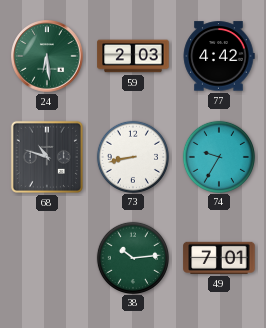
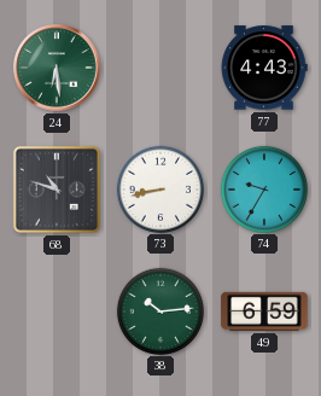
59: 2:03 -> none (133, 56)
77: 4:42 -> 4:43 (264, 68)
49: 7:01 -> 6:59 (264, 311)
